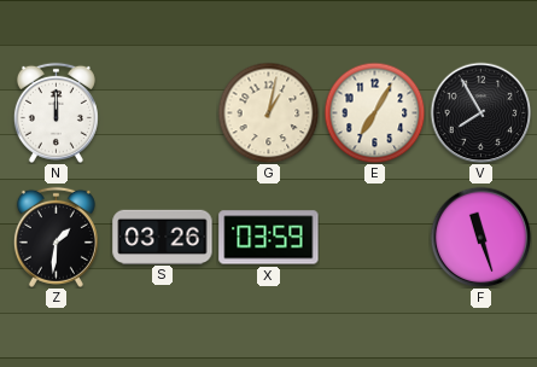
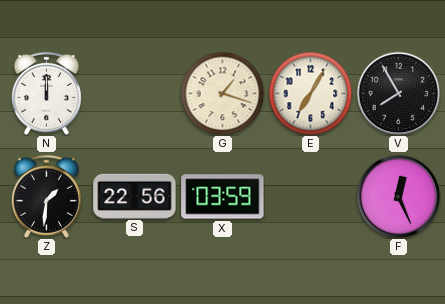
G: 1:02 -> 1:18 (222, 93)
S: 03:26 -> 22:56 (135, 196)
F: 11:27 -> 12:26 (398, 196)
